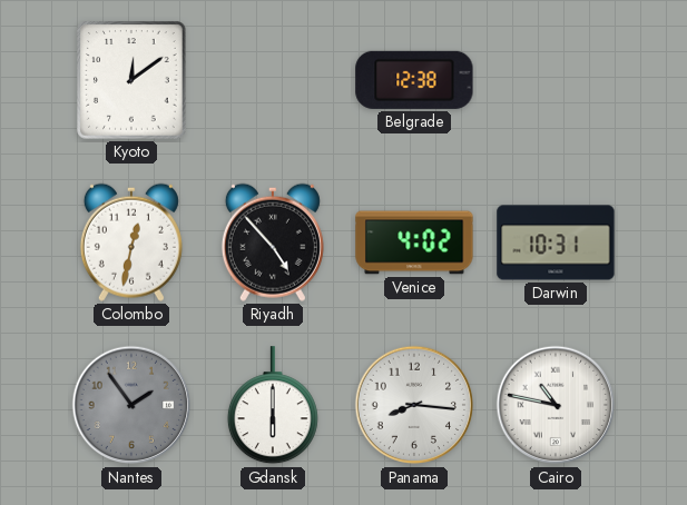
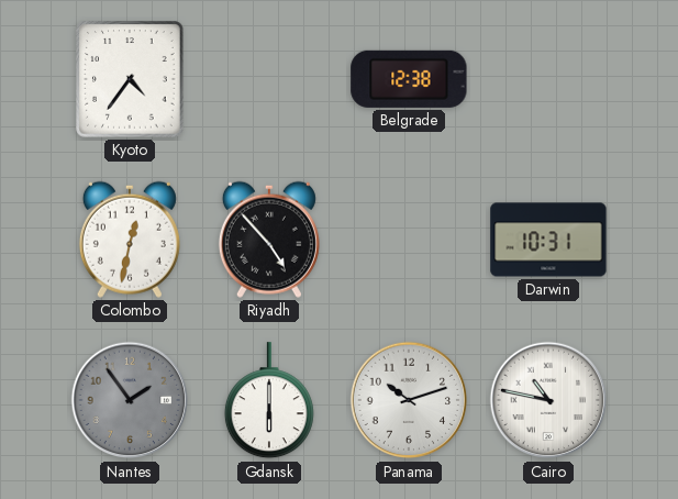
Kyoto: 12:09 -> 4:36 (130, 79)
Venice: 4:02 -> none (414, 242)
Panama: 8:16 -> 10:12 (409, 400)
